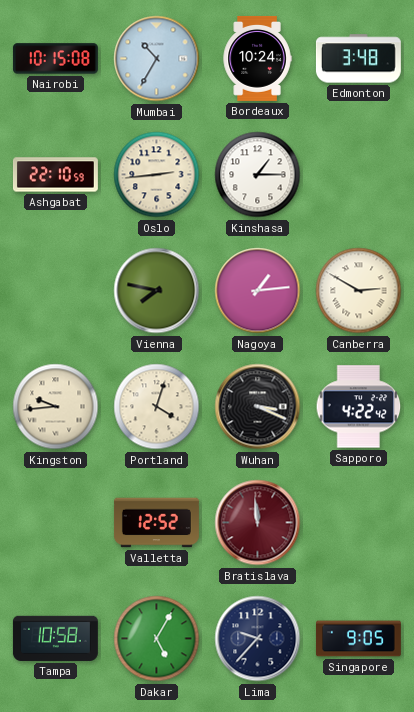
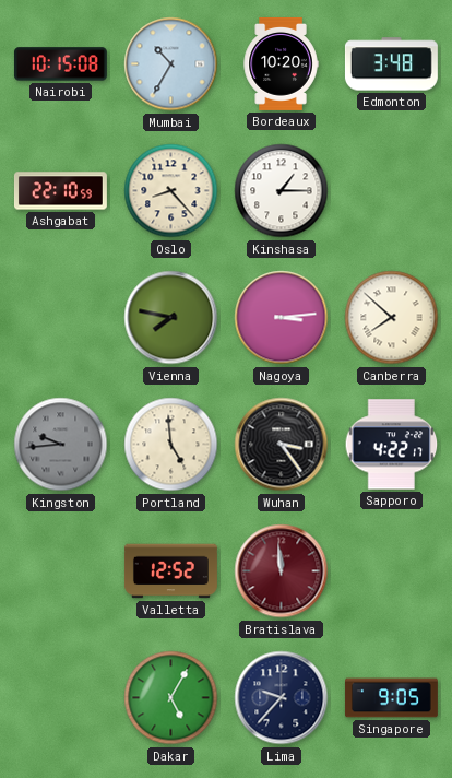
Bordeaux: 10:24 -> 10:20 (281, 63)
Oslo: 2:44 -> 8:23 (171, 191)
Nagoya: 1:14 -> 3:14 (282, 318)
Canberra: 2:50 -> 7:52 (392, 318)
Kingston dial: cream -> grey (61, 445)
Portland: 4:03 -> 4:59 (171, 445)
Wuhan: 3:19 -> 3:24 (282, 445)
Sapporo: 4:22:42 -> 4:22:17 (392, 445)
Tampa: 10:58 -> none (55, 638)
